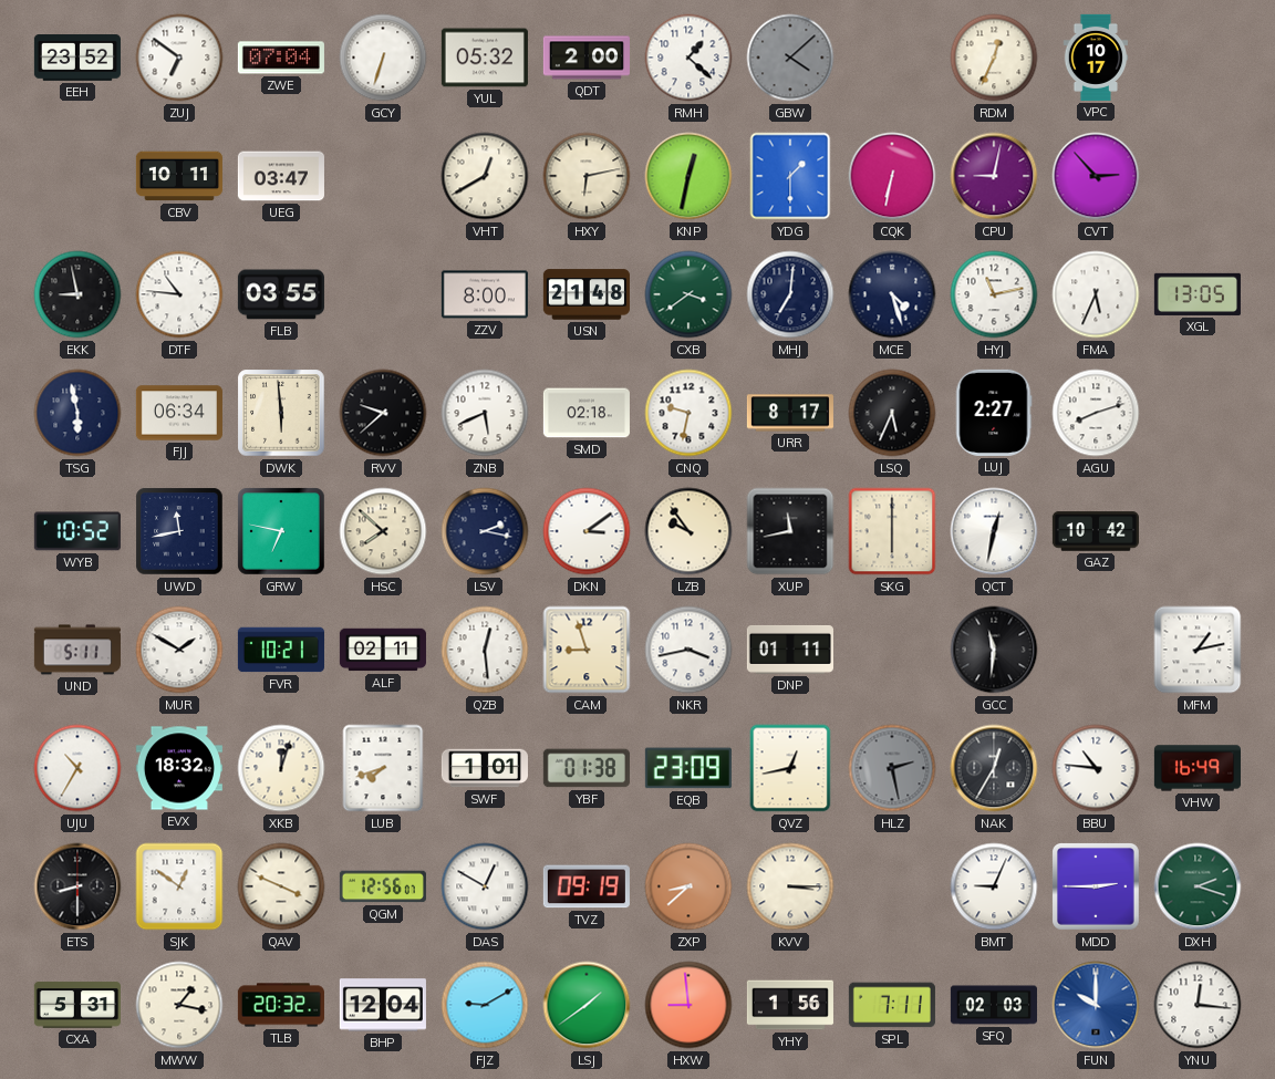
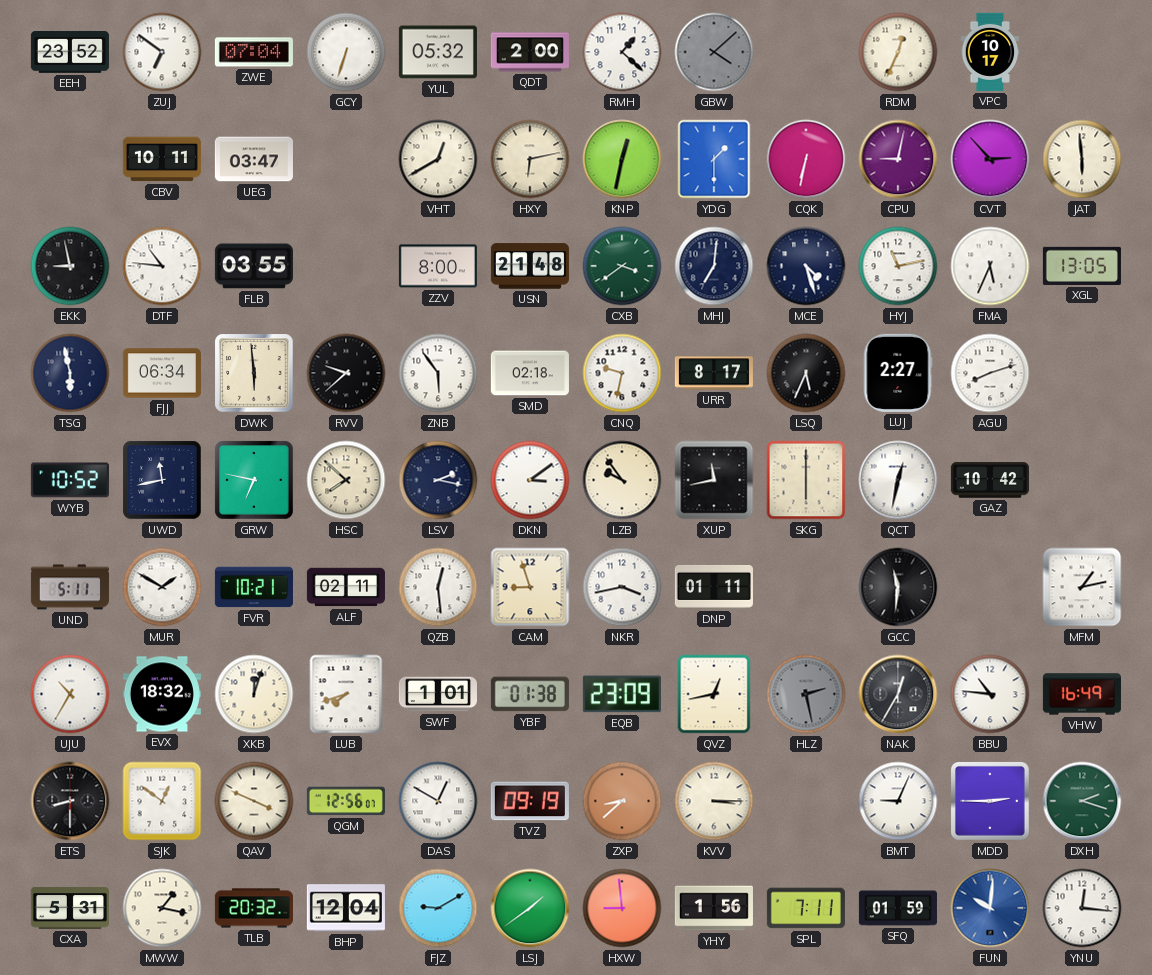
JAT: none -> 5:59 (1082, 159)
ZNB: 5:41 -> 5:54 (438, 373)
SFQ: 02:03 -> 01:59 (898, 908)
FUN: 10:00 -> 10:01 (990, 908)
